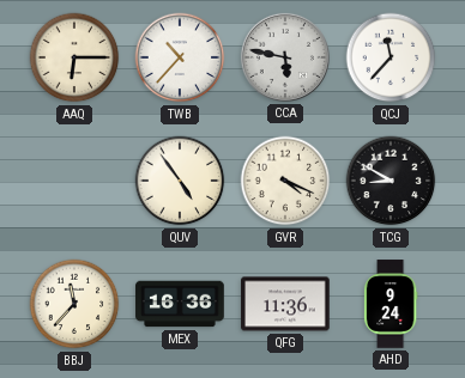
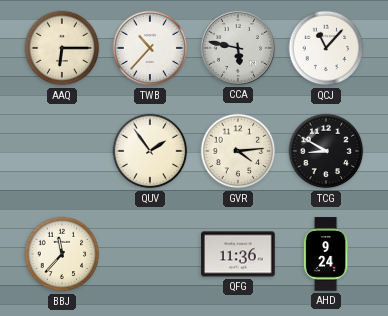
QCJ: 11:37 -> 11:07 (326, 48)
QUV: 4:54 -> 1:54 (150, 151)
GVR: 4:19 -> 4:14 (238, 151)
MEX: 16:36 -> none (180, 304)
